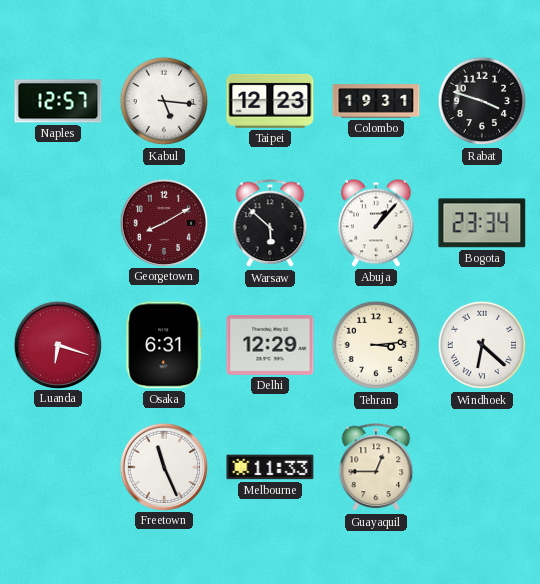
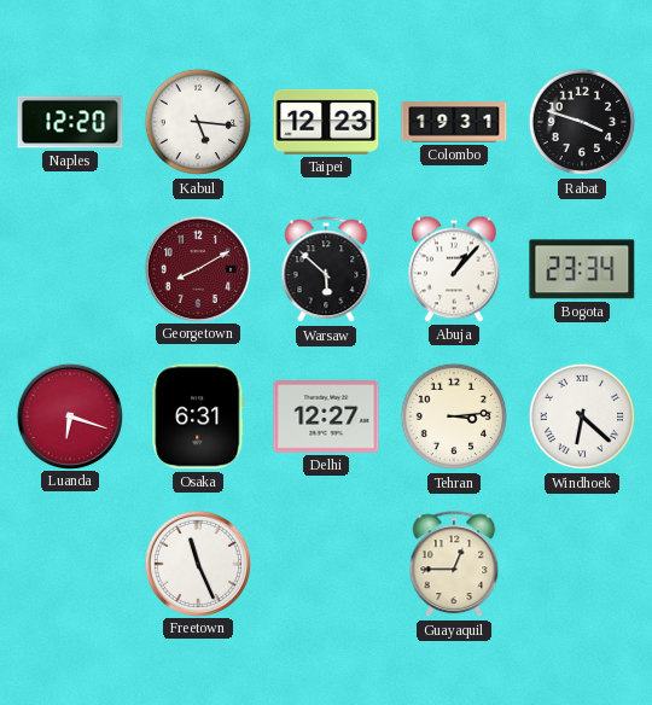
Naples: 12:57 -> 12:20 (70, 122)
Delhi: 12:29 -> 12:27 (326, 418)
Melbourne: 11:33 -> none (270, 467)
